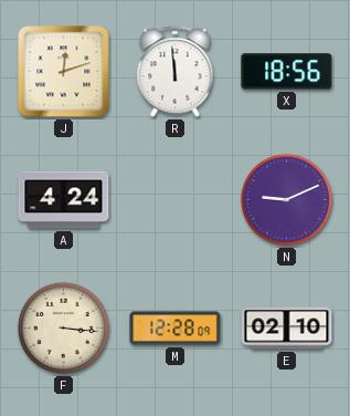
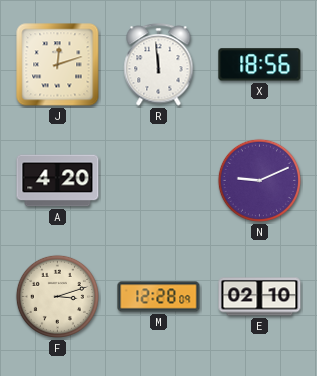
A: 4:24 -> 4:20 (58, 181)
F: 3:16 -> 3:12 (57, 296)
